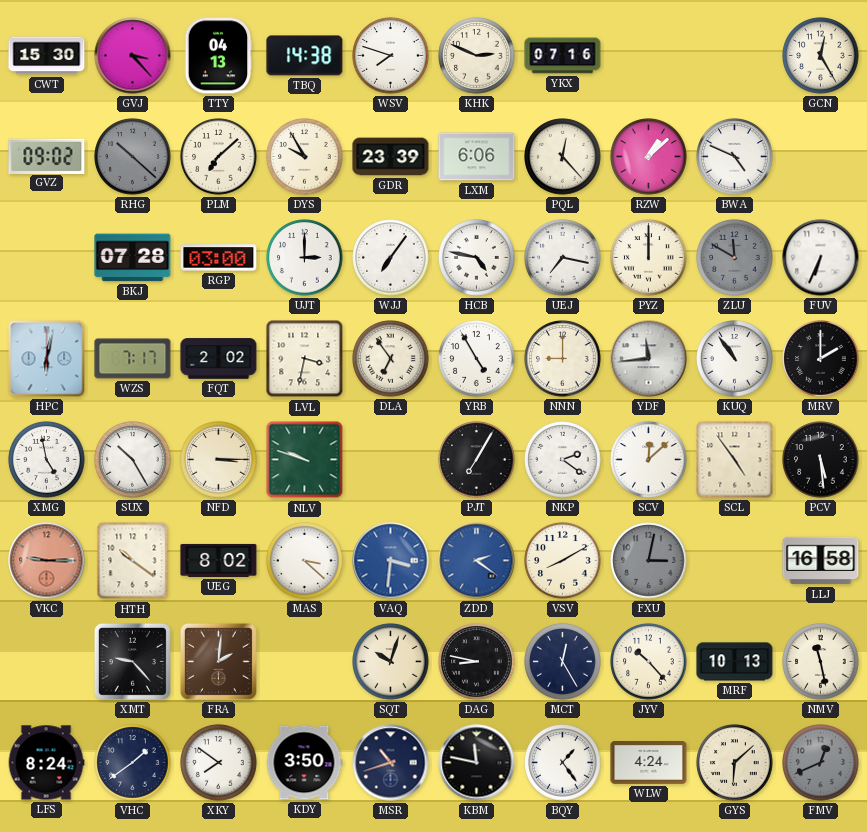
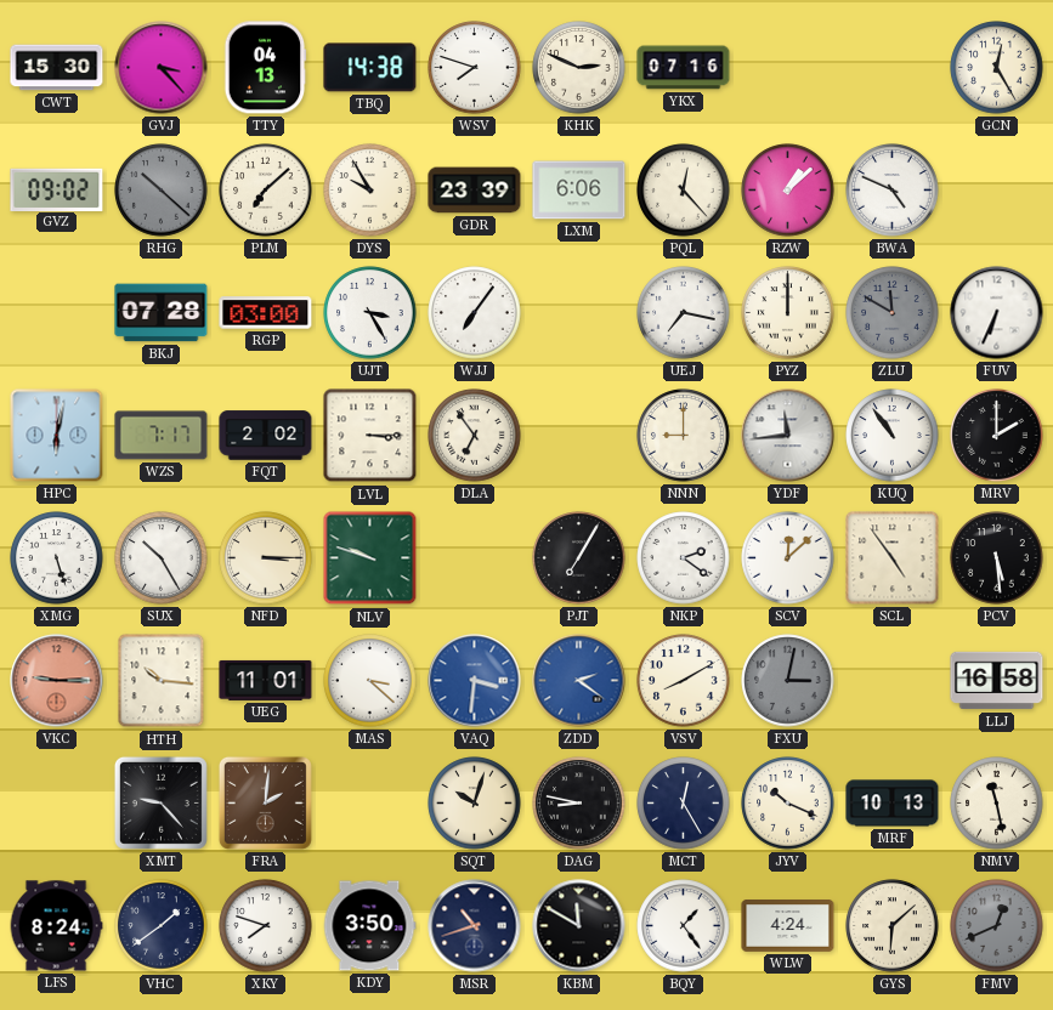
UJT: 3:00 -> 3:25 (370, 313)
HCB: 4:47 -> none (477, 258)
LVL: 3:32 -> 3:15 (370, 436)
YRB: 4:55 -> none (477, 359)
XMG: 4:58 -> 5:27 (57, 558)
HTH: 10:21 -> 10:16 (162, 681)
UEG: 8:02 -> 11:01 (266, 680)
JYV: 10:23 -> 10:19 (788, 804)
XKY: 7:51 -> 7:48 (266, 926)
KBM: 11:47 -> 11:50 (579, 926)
